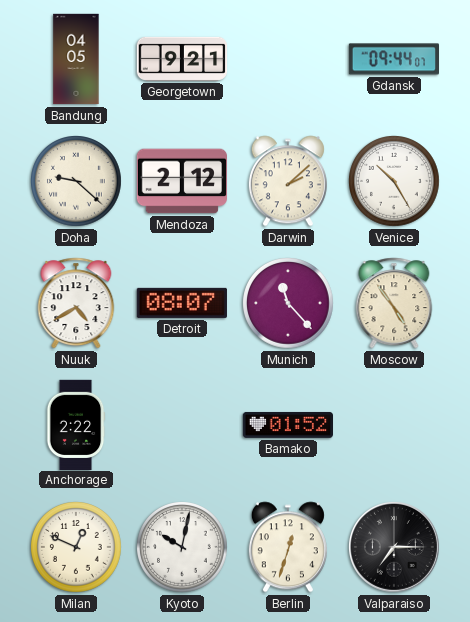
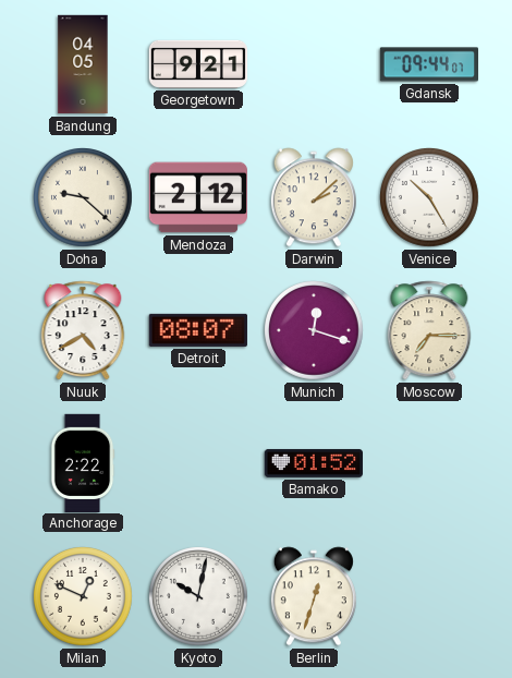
Munich: 11:23 -> 12:18 (315, 331)
Moscow: 4:54 -> 7:15 (429, 330)
Valparaiso: 7:15 -> none (394, 547)
